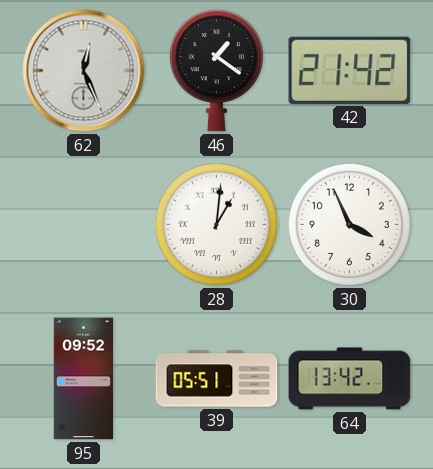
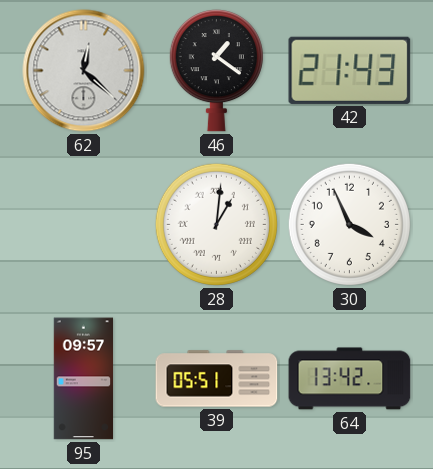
62: 12:26 -> 12:22 (84, 71)
42: 21:42 -> 21:43 (350, 70)
95: 09:52 -> 09:57 (84, 379)
